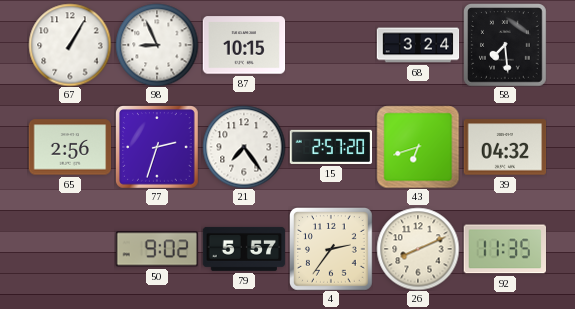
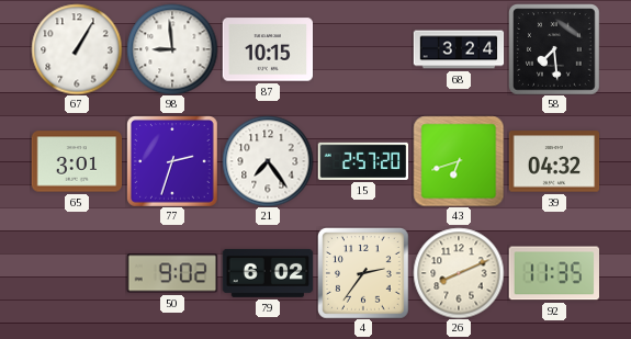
98: 8:56 -> 8:59 (172, 49)
65: 2:56 -> 3:01 (77, 161)
79: 5:57 -> 6:02 (268, 273)
